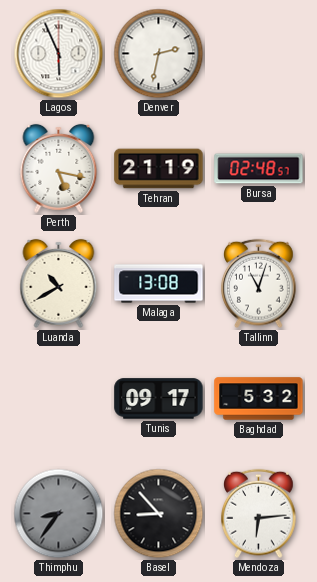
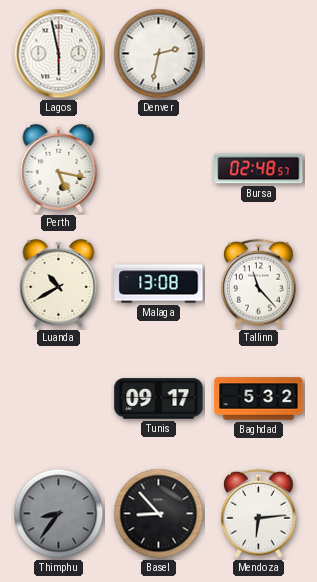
Lagos: 5:56 -> 5:58 (59, 54)
Tehran: 21:19 -> none (159, 169)
Tallinn: 11:03 -> 11:23 (259, 284)
